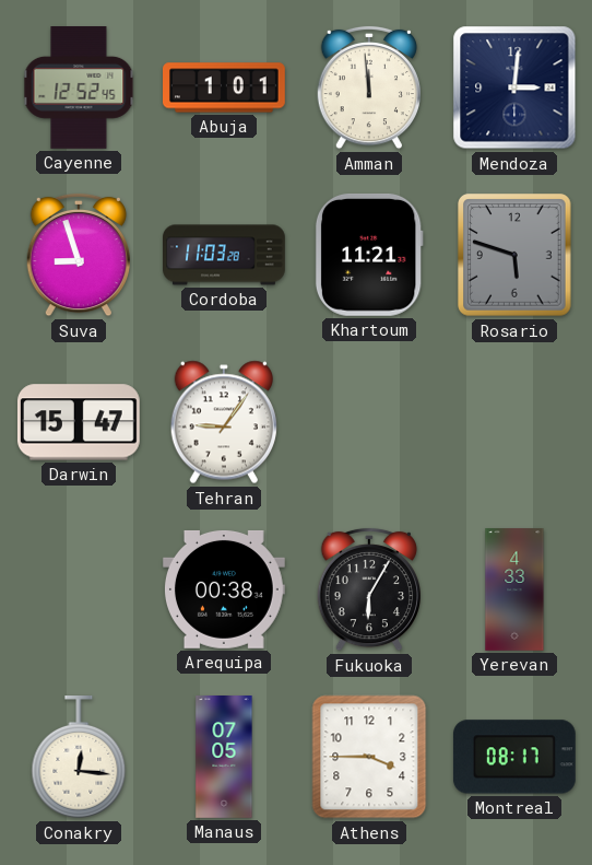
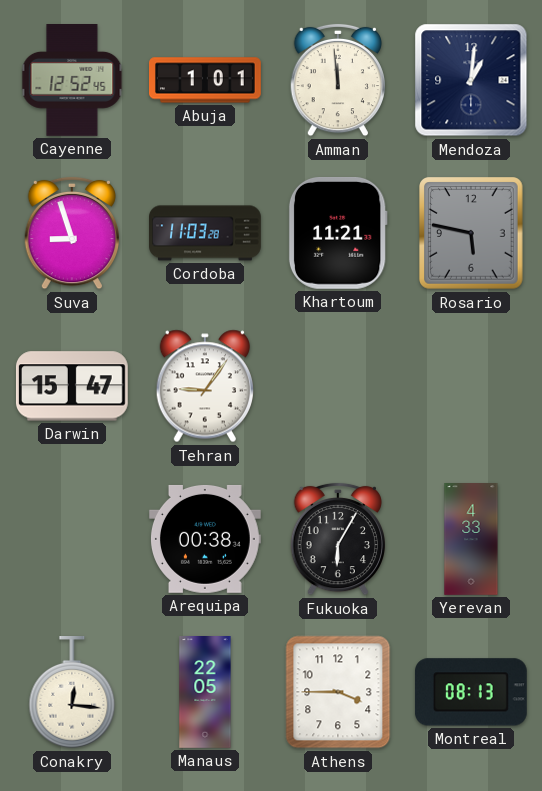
Mendoza: 3:01 -> 1:01 (471, 80)
Rosario: 5:48 -> 5:47 (471, 233)
Manaus: 07:05 -> 22:05 (205, 692)
Montreal: 08:17 -> 08:13 (471, 692)
